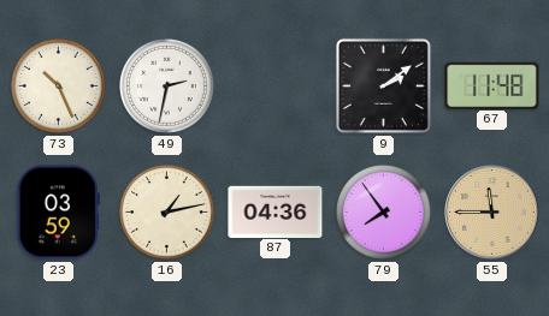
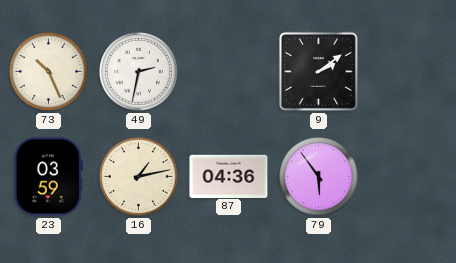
67: 11:48 -> none (492, 85)
79: 7:54 -> 5:54 (319, 177)
55: 11:45 -> none (492, 213)
